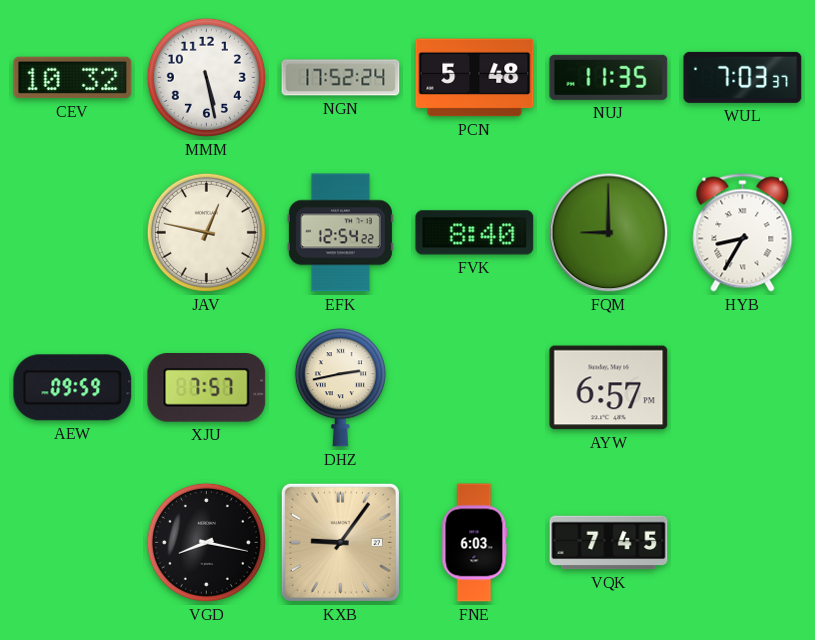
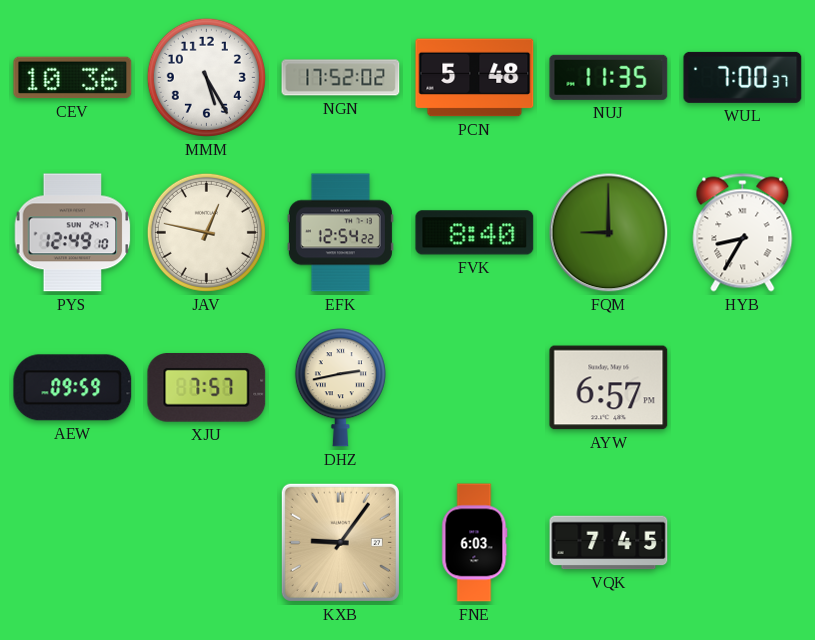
CEV: 10:32 -> 10:36 (73, 78)
MMM: 5:28 -> 5:25 (206, 77)
NGN: 17:52:24 -> 17:52:02 (341, 78)
WUL: 7:03 -> 7:00 (743, 77)
PYS: none -> 12:49 (73, 233)
VGD: 8:17 -> none (206, 542)
